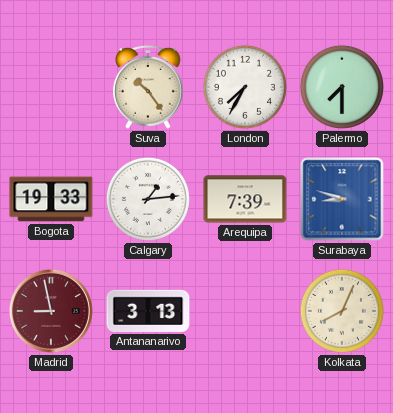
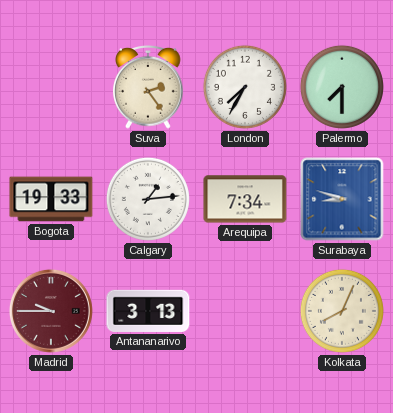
Suva: 10:24 -> 2:24 (148, 88)
Arequipa: 7:39 -> 7:34 (245, 199)
Madrid: 8:58 -> 9:45 (51, 311)
